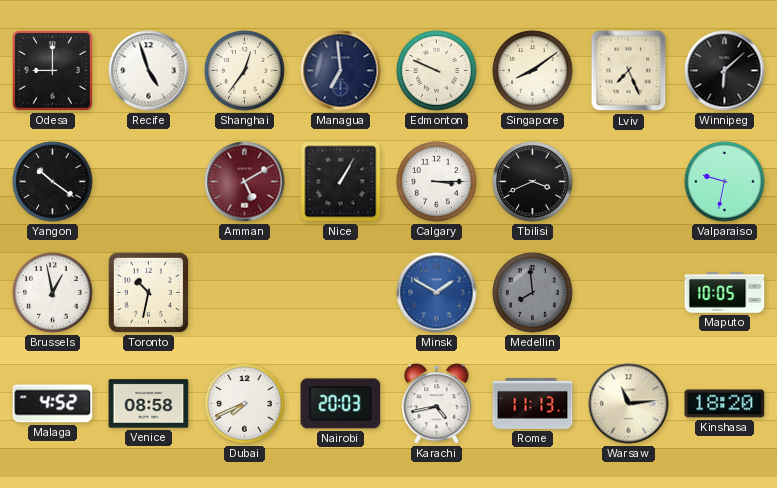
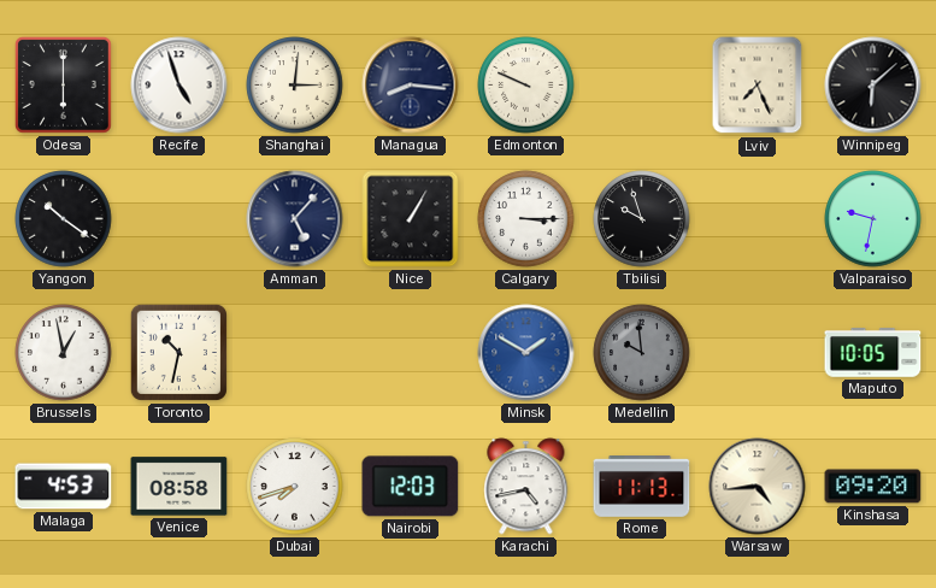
Odesa: 9:00 -> 6:00 (63, 84)
Shanghai: 12:36 -> 3:01 (295, 86)
Managua: 6:59 -> 8:16 (411, 86)
Singapore: 8:09 -> none (533, 71)
Amman: 5:10 -> 5:07 (295, 219)
Amman dial: burgundy -> navy (295, 219)
Tbilisi: 3:41 -> 9:57 (642, 219)
Medellin: 7:59 -> 9:59 (642, 353)
Malaga: 4:52 -> 4:53 (64, 487)
Dubai: 7:41 -> 7:42 (295, 487)
Nairobi: 20:03 -> 12:03 (411, 487)
Warsaw: 11:14 -> 4:44 (758, 487)
Kinshasa: 18:20 -> 09:20 (873, 487)
